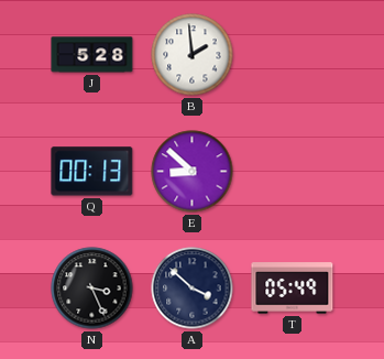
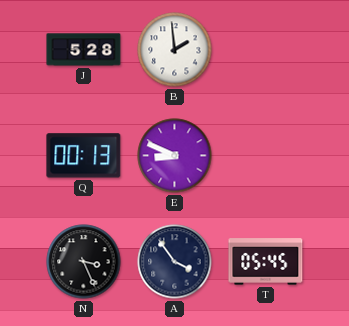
E: 8:52 -> 8:49 (175, 156)
A: 3:52 -> 3:54 (175, 262)
T: 05:49 -> 05:45 (266, 262)
